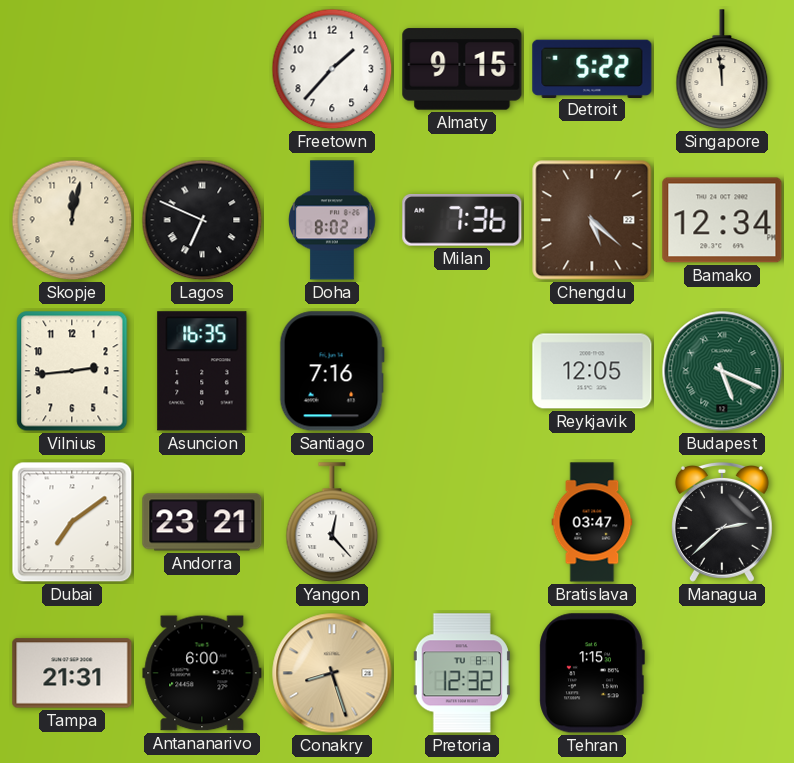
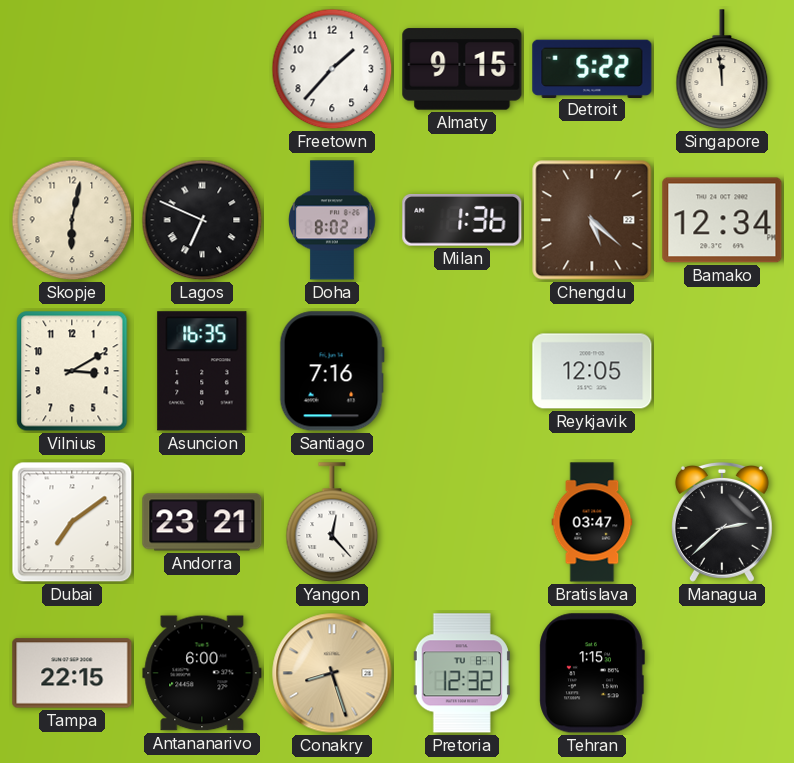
Skopje: 12:02 -> 6:02 (72, 220)
Milan: 7:36 -> 1:36 (462, 221)
Vilnius: 2:44 -> 3:10 (72, 371)
Budapest: 5:19 -> none (722, 371)
Tampa: 21:31 -> 22:15 (72, 673)
